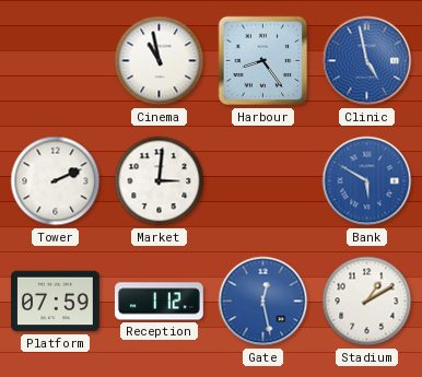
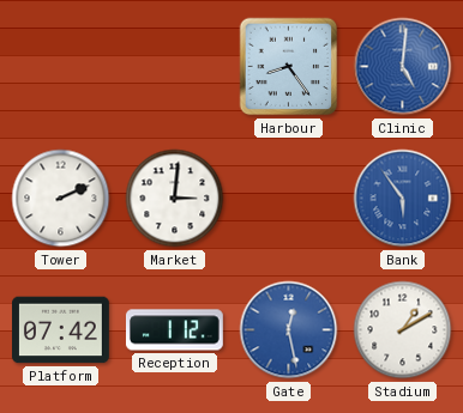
Cinema: 10:58 -> none (160, 61)
Clinic: 4:58 -> 5:01 (403, 67)
Bank: 5:50 -> 5:54 (403, 199)
Platform: 07:59 -> 07:42 (61, 330)
